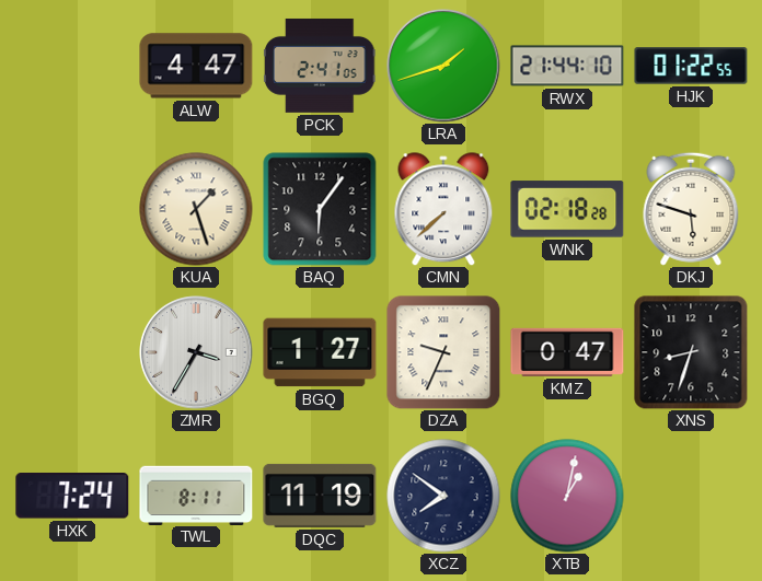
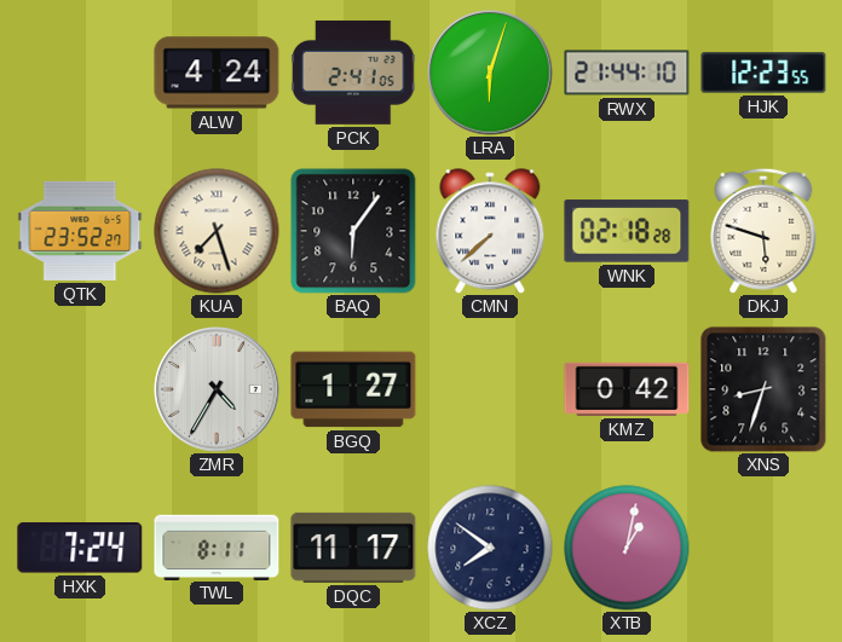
ALW: 4:47 -> 4:24 (217, 73)
LRA: 1:42 -> 6:03 (490, 73)
HJK: 01:22 -> 12:23 (763, 73)
QTK: none -> 23:52 (80, 231)
KUA: 1:27 -> 7:27 (217, 231)
ZMR: 3:35 -> 4:35 (217, 389)
DZA: 9:34 -> none (443, 352)
KMZ: 0:47 -> 0:42 (627, 389)
DQC: 11:19 -> 11:17 (353, 548)
